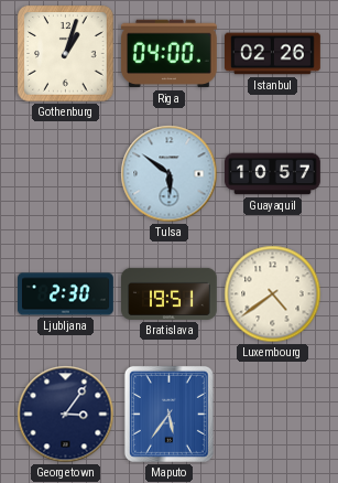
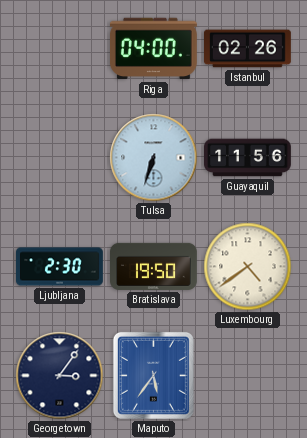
Gothenburg: 1:03 -> none (66, 54)
Tulsa: 5:51 -> 6:33 (154, 158)
Guayaquil: 10:57 -> 11:56 (248, 158)
Bratislava: 19:51 -> 19:50 (154, 266)
